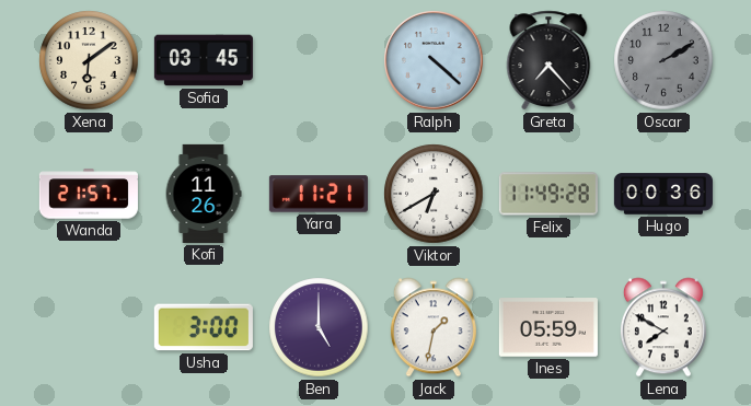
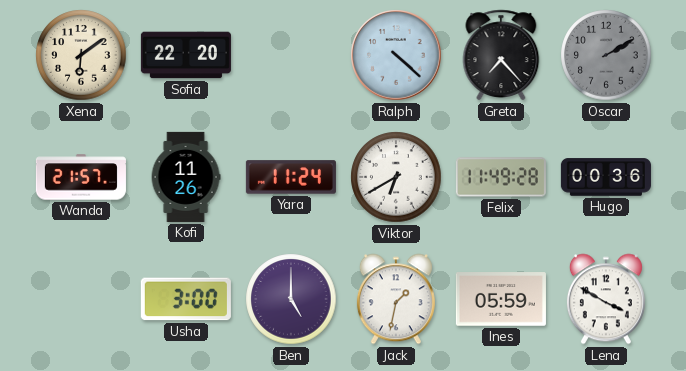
Sofia: 03:45 -> 22:20 (186, 55)
Yara: 11:21 -> 11:24 (291, 177)
Lena: 7:50 -> 3:50 (606, 299)
